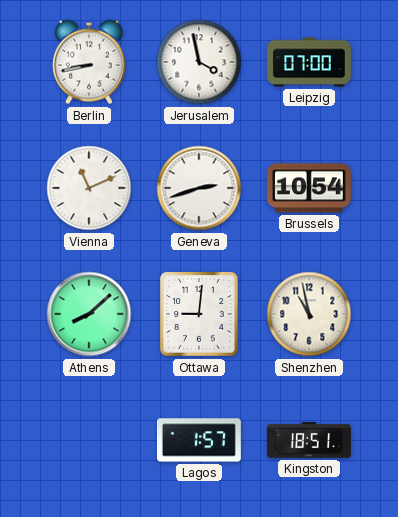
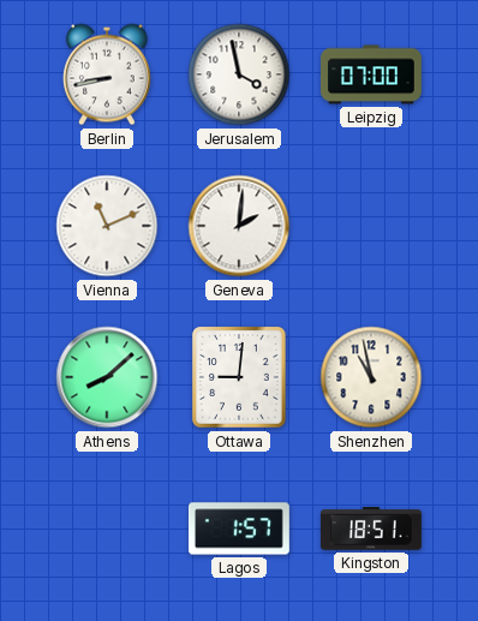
Geneva: 2:42 -> 2:01 (239, 226)
Brussels: 10:54 -> none (309, 188)
